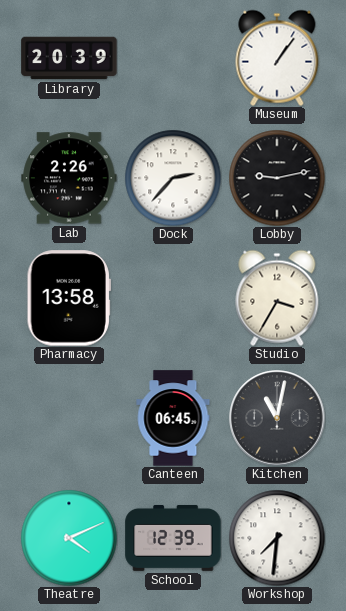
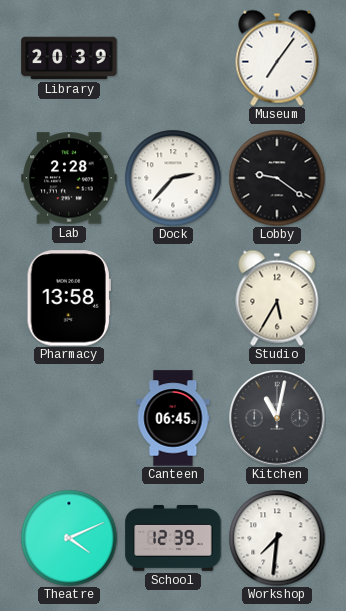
Museum: 1:06 -> 7:06 (277, 58)
Lab: 2:26 -> 2:28 (69, 178)
Lobby: 9:13 -> 9:21 (277, 178)
Studio: 3:35 -> 5:35 (277, 298)
